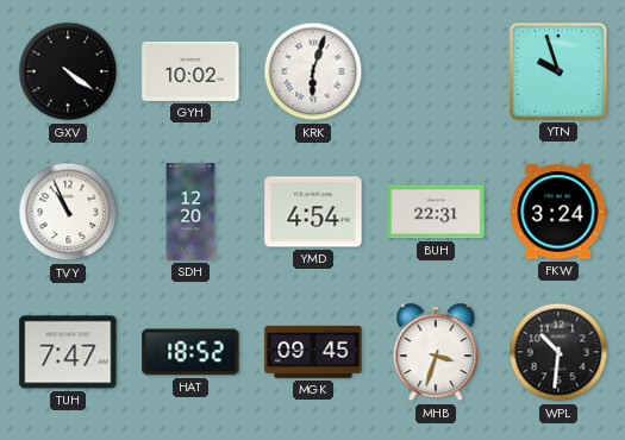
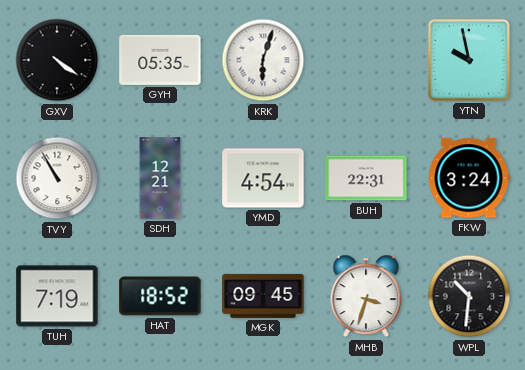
GYH: 10:02 -> 05:35 (160, 60)
YTN: 9:57 -> 9:58 (469, 60)
TVY: 10:56 -> 10:55 (57, 178)
SDH: 12:20 -> 12:21 (160, 178)
TUH: 7:47 -> 7:19 (57, 296)
